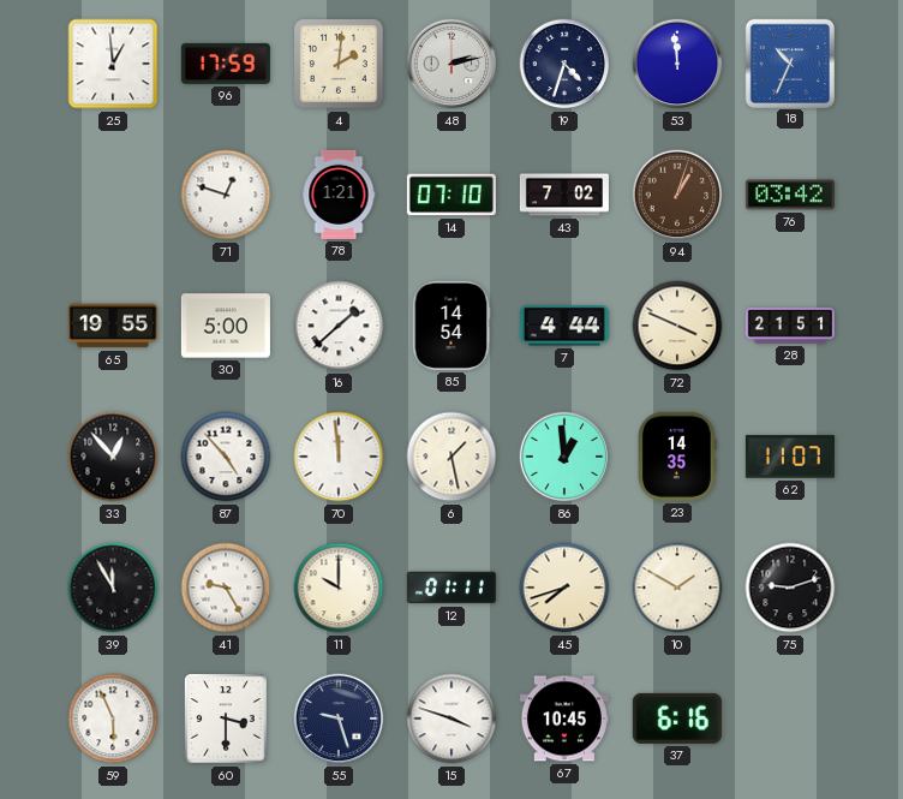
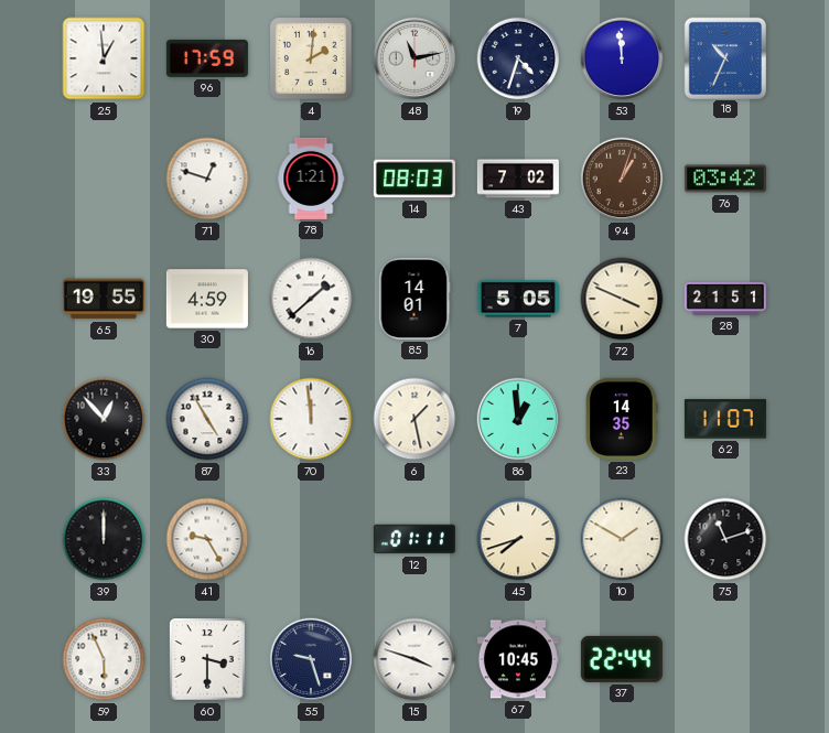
48: 2:13 -> 11:13 (415, 58)
14: 07:10 -> 08:03 (415, 179)
30: 5:00 -> 4:59 (207, 299)
85: 14:54 -> 14:01 (415, 299)
7: 4:44 -> 5:05 (518, 299)
87: 4:53 -> 4:55 (207, 419)
39: 11:55 -> 12:00 (104, 539)
11: 10:00 -> none (339, 588)
75: 9:12 -> 11:12 (725, 539)
37: 6:16 -> 22:44 (622, 659)
